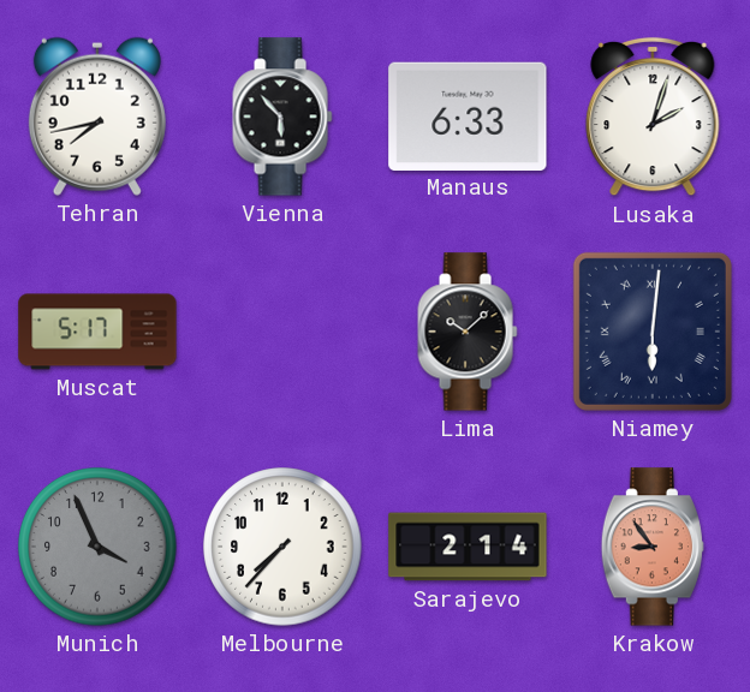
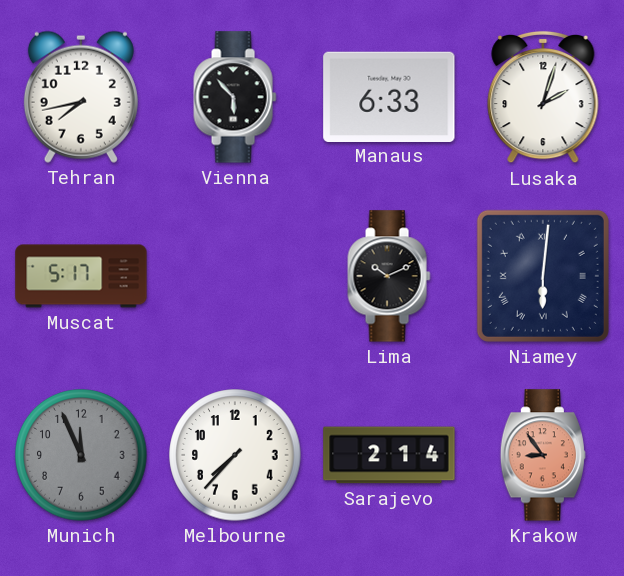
Lima: 10:08 -> 10:11 (389, 276)
Munich: 3:56 -> 11:56 (81, 455)
